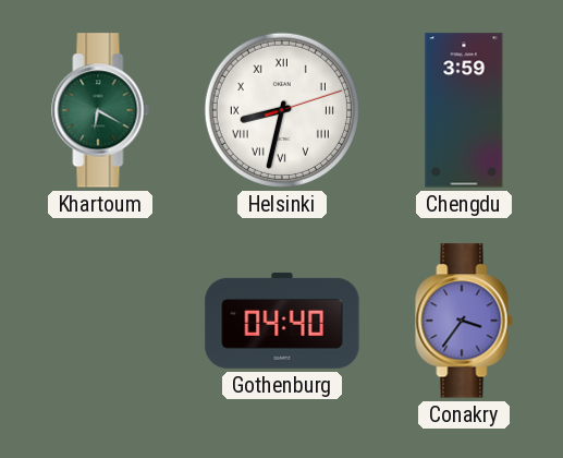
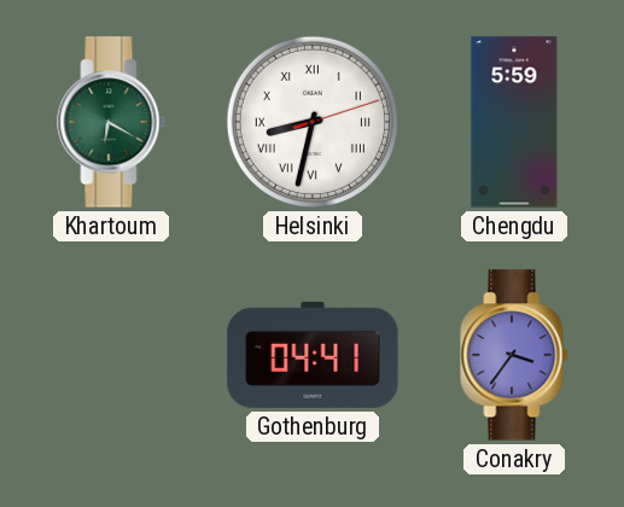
Chengdu: 3:59 -> 5:59 (514, 122)
Gothenburg: 04:40 -> 04:41 (313, 355)
